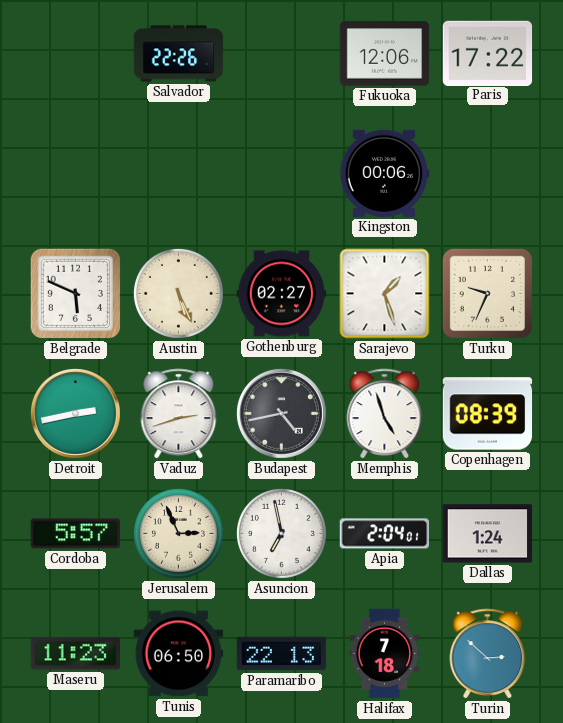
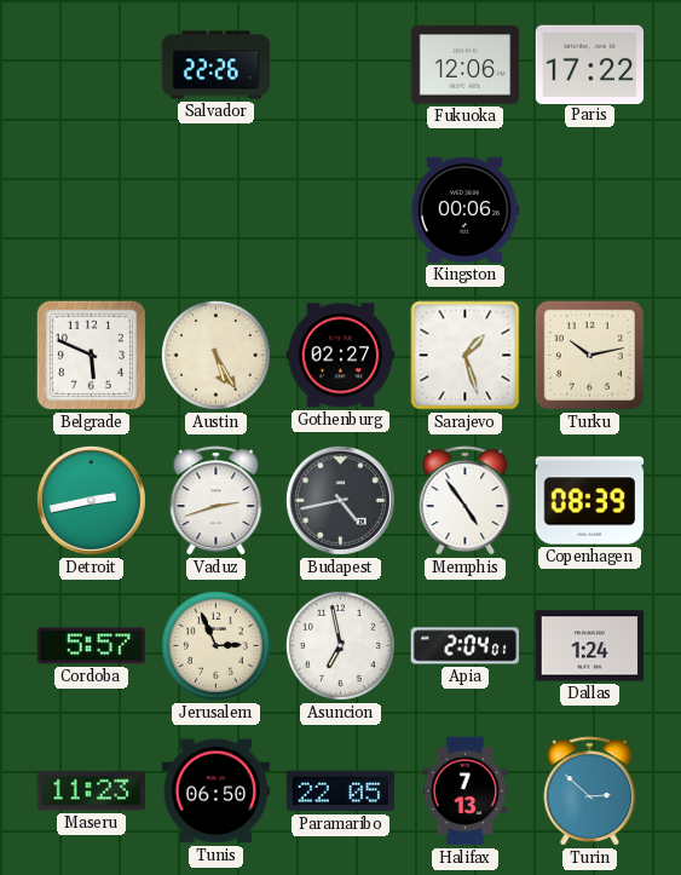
Austin: 5:26 -> 5:25 (215, 355)
Turku: 9:34 -> 10:13 (589, 355)
Memphis: 4:57 -> 4:54 (466, 501)
Paramaribo: 22:13 -> 22:05 (341, 791)
Halifax: 7:18 -> 7:13 (466, 791)
